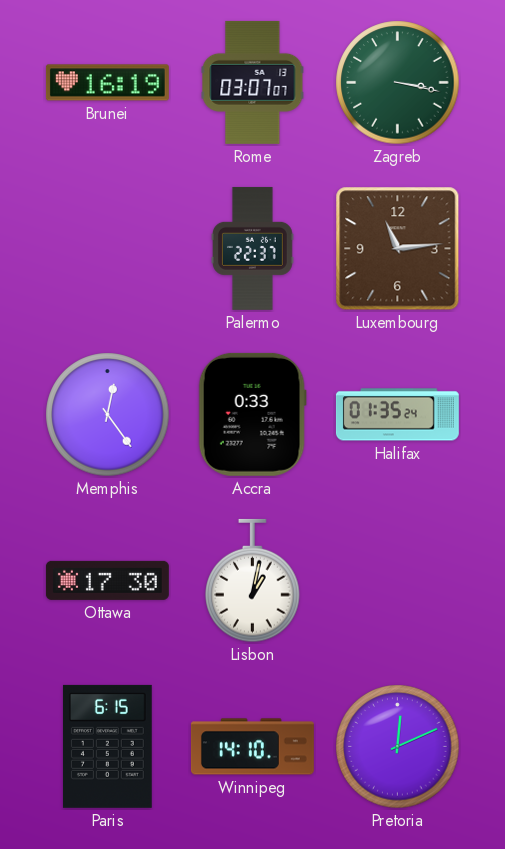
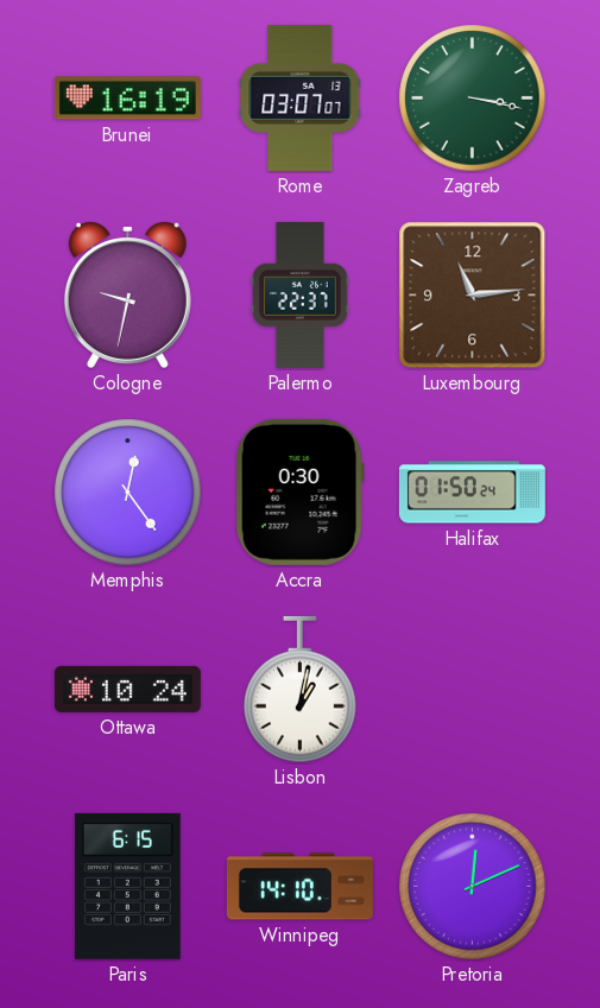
Cologne: none -> 9:32 (127, 296)
Accra: 0:33 -> 0:30 (299, 492)
Halifax: 01:35 -> 01:50 (472, 493)
Ottawa: 17:30 -> 10:24 (127, 689)
